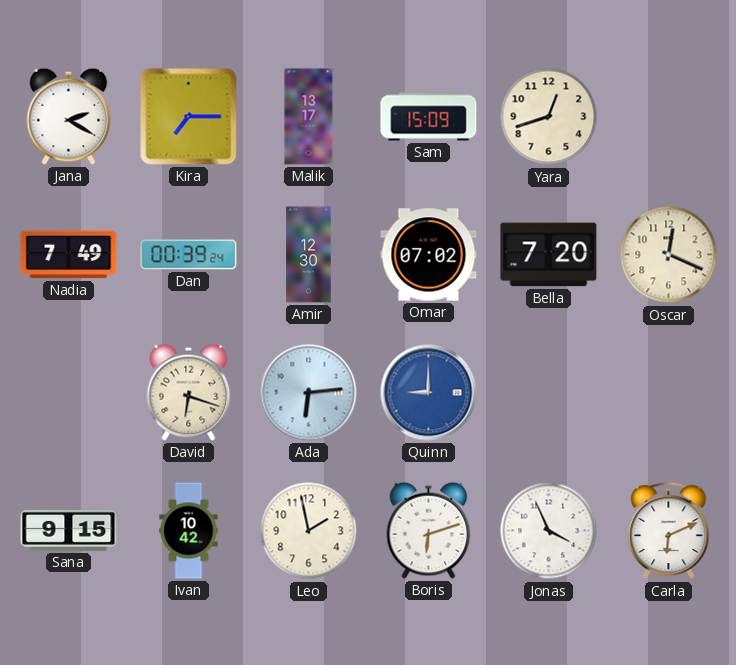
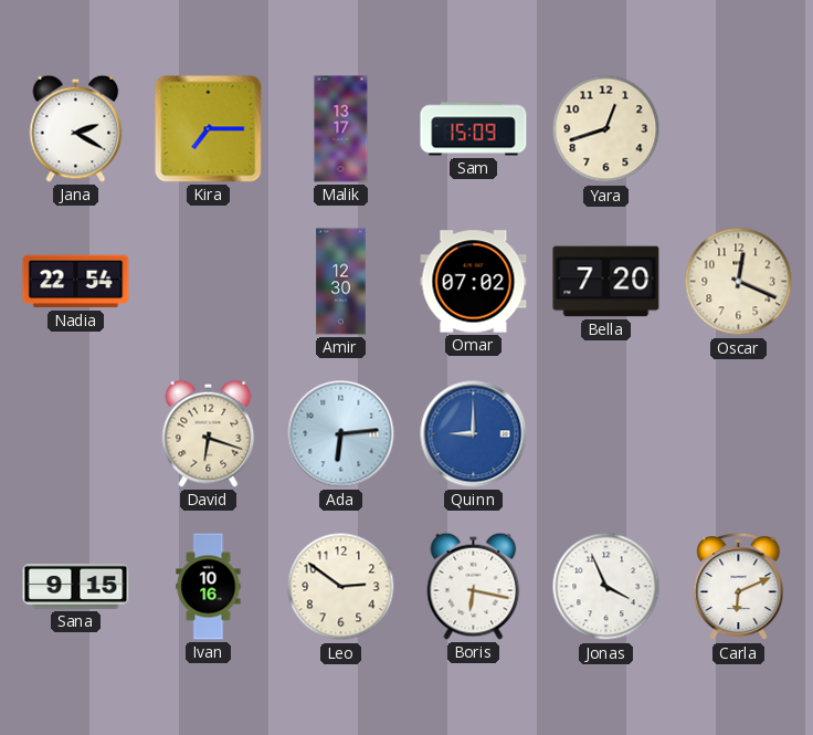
Nadia: 7:49 -> 22:54 (76, 282)
Dan: 00:39 -> none (189, 255)
Ivan: 10:42 -> 10:16 (209, 587)
Leo: 1:58 -> 2:51 (341, 587)
Boris: 6:12 -> 6:17 (474, 586)
